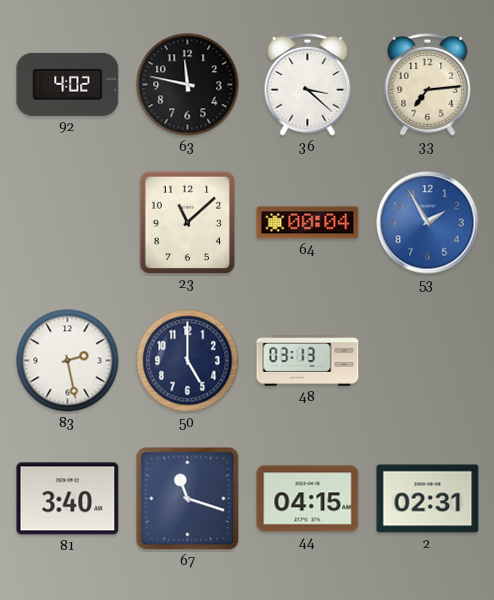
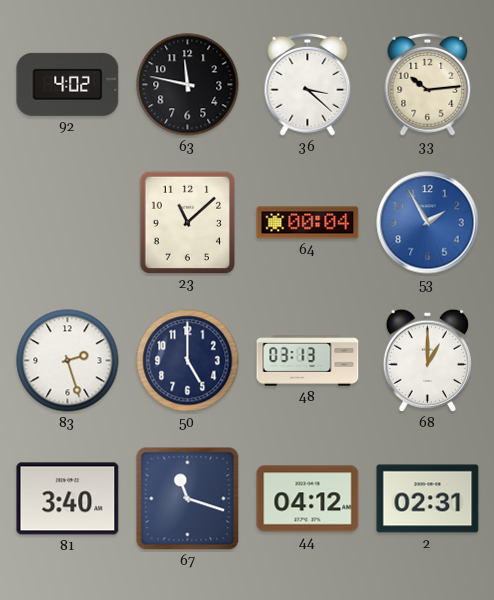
33: 7:14 -> 10:14 (428, 84)
83: 2:28 -> 2:27 (68, 361)
68: none -> 1:00 (427, 360)
44: 04:15 -> 04:12 (308, 499)
